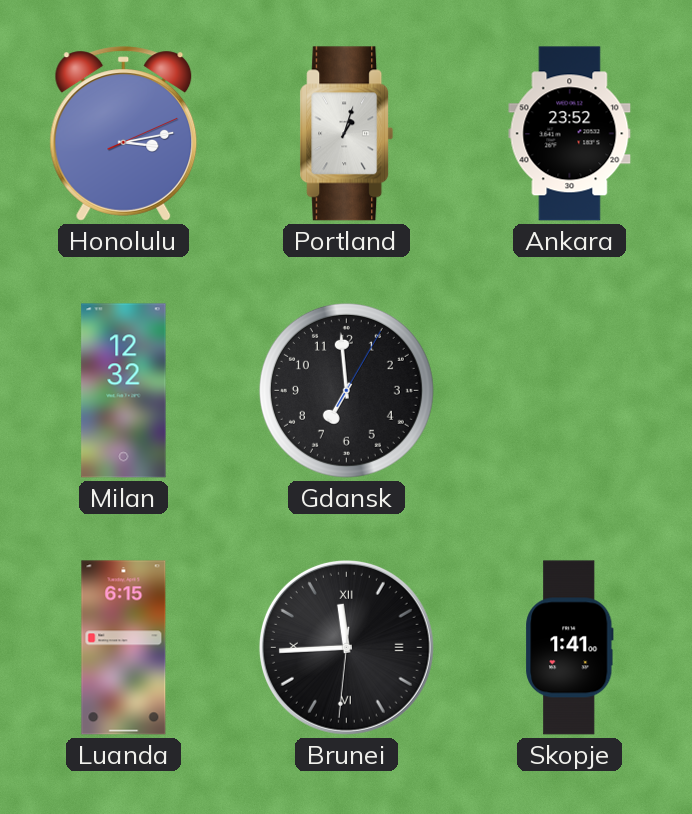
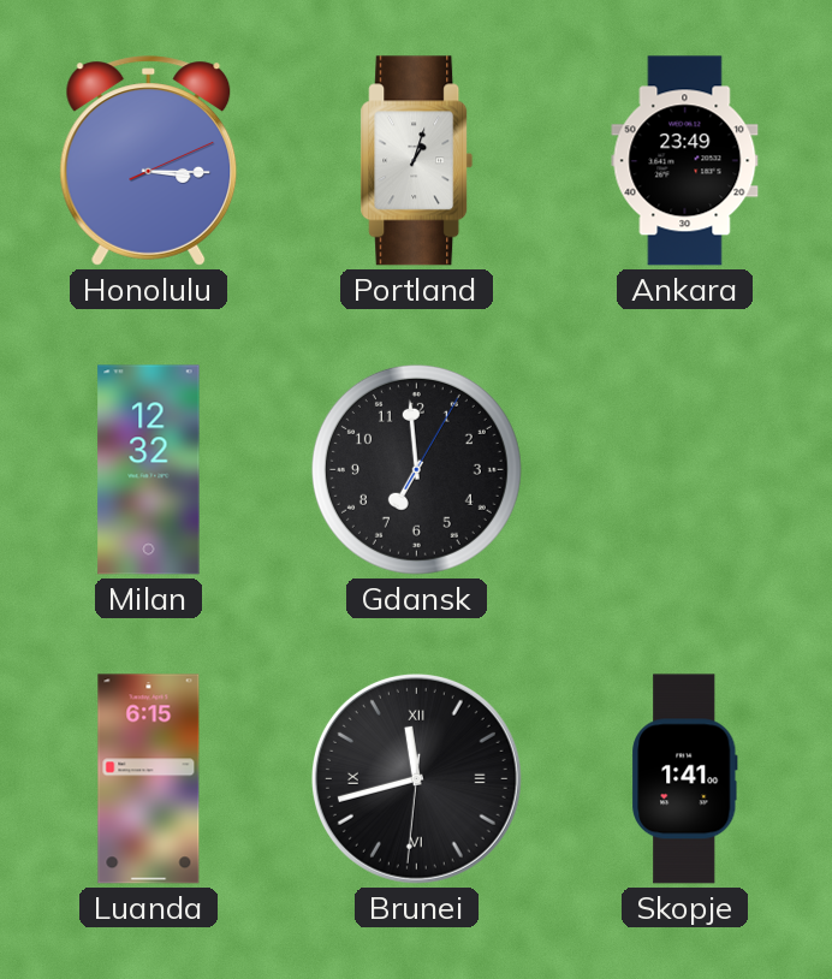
Honolulu: 3:13 -> 3:15 (149, 161)
Ankara: 23:52 -> 23:49 (685, 161)
Brunei: 11:44 -> 11:42 (416, 778)
